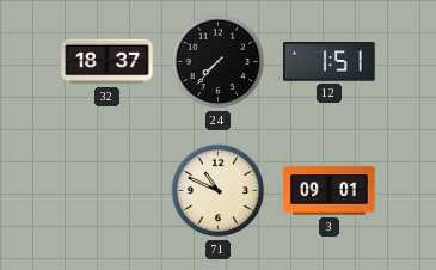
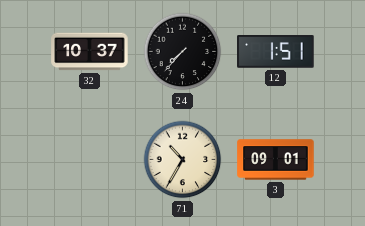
32: 18:37 -> 10:37 (90, 52)
71: 10:49 -> 10:35 (183, 160)
